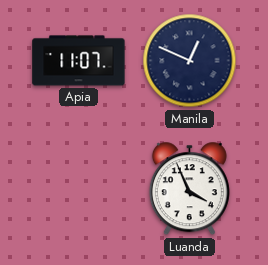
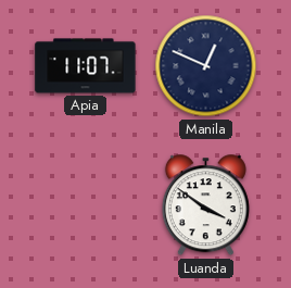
Luanda: 3:56 -> 3:51 (205, 205)
